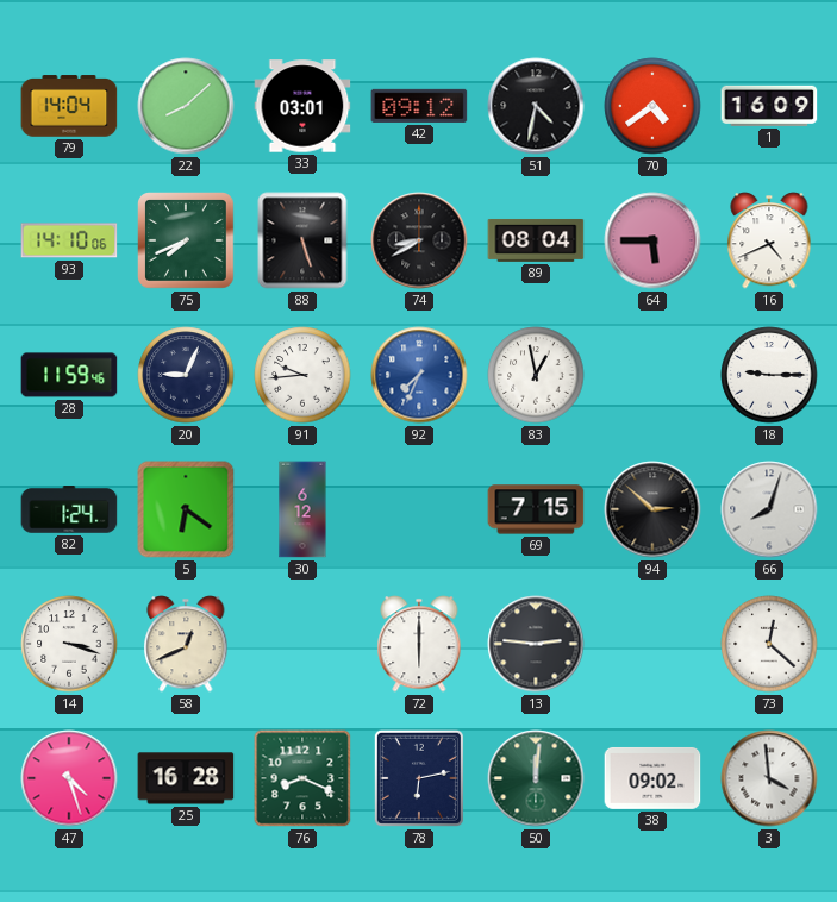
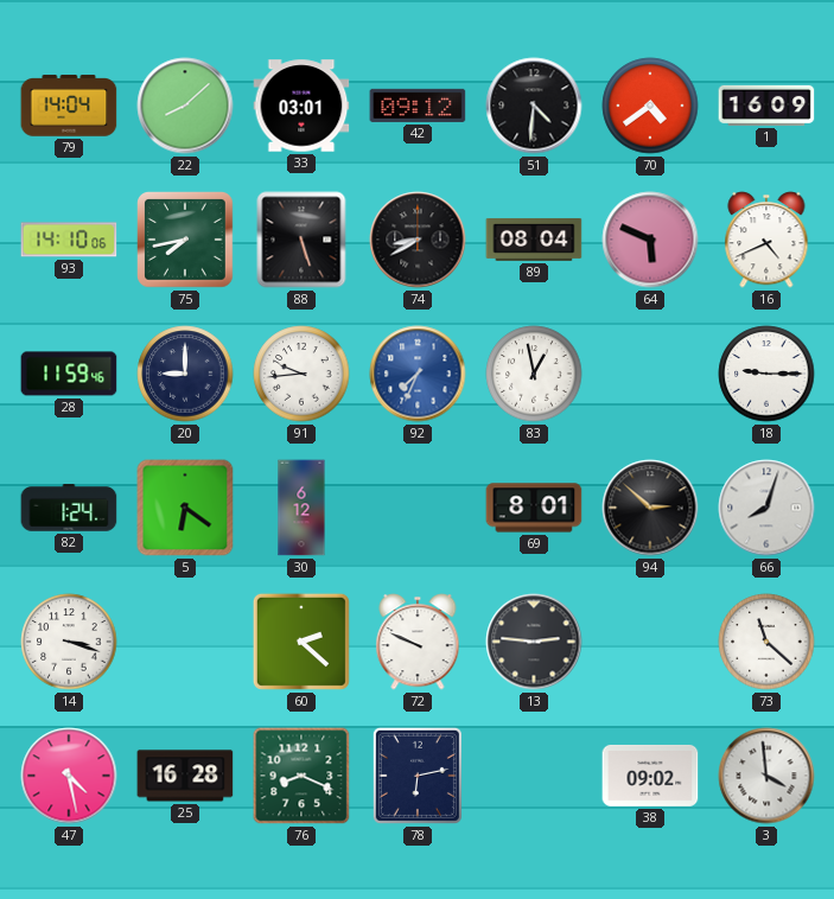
51: 4:32 -> 4:31 (534, 106)
75: 7:41 -> 7:43 (186, 241)
64: 5:45 -> 5:49 (650, 240)
20: 9:04 -> 9:00 (185, 374)
69: 7:15 -> 8:01 (534, 508)
58: 12:41 -> none (186, 644)
60: none -> 2:22 (301, 642)
72: 6:00 -> 9:49 (418, 642)
73: 12:22 -> 11:22 (766, 642)
47: 4:27 -> 4:28 (69, 776)
50: 12:01 -> none (536, 778)
